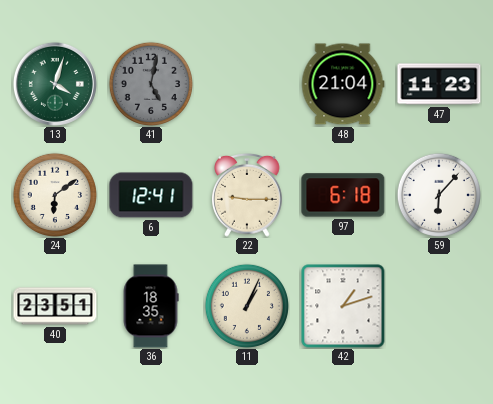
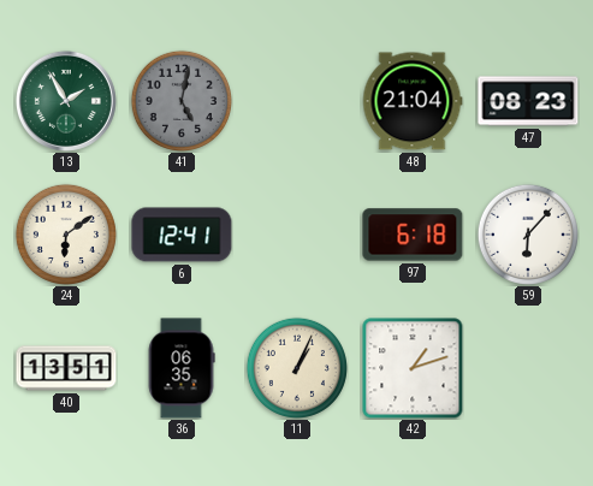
13: 4:03 -> 1:55 (66, 101)
47: 11:23 -> 08:23 (528, 101)
22: 9:15 -> none (248, 195)
40: 23:51 -> 13:51 (66, 368)
36: 18:35 -> 06:35 (182, 368)
